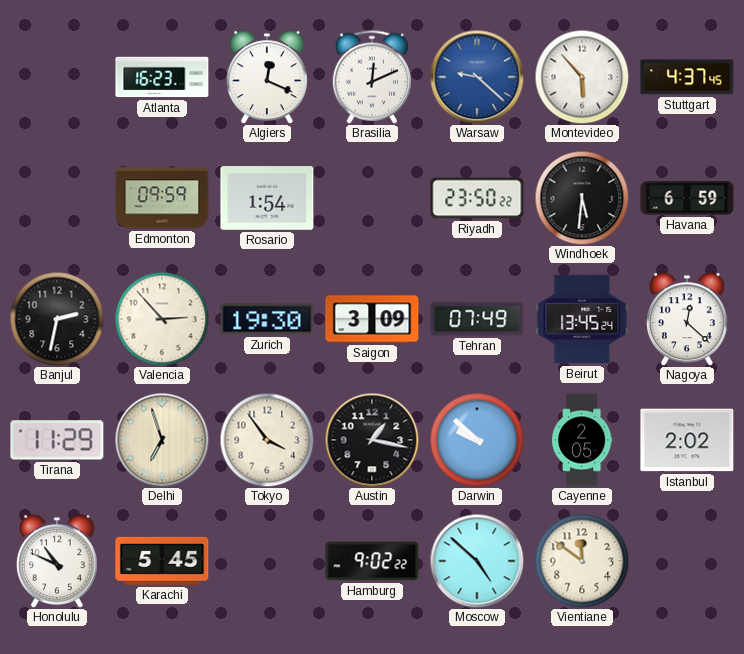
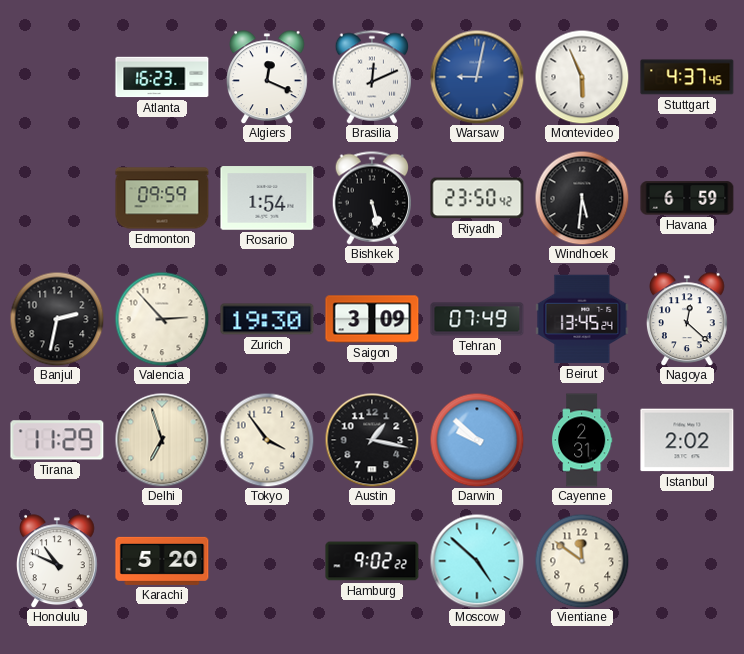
Warsaw: 9:22 -> 9:02 (477, 77)
Montevideo: 5:53 -> 5:56 (582, 77)
Bishkek: none -> 5:28 (371, 198)
Riyadh: 23:50:22 -> 23:50:42 (477, 198)
Cayenne: 2:05 -> 2:31 (582, 440)
Karachi: 5:45 -> 5:20 (162, 561)
